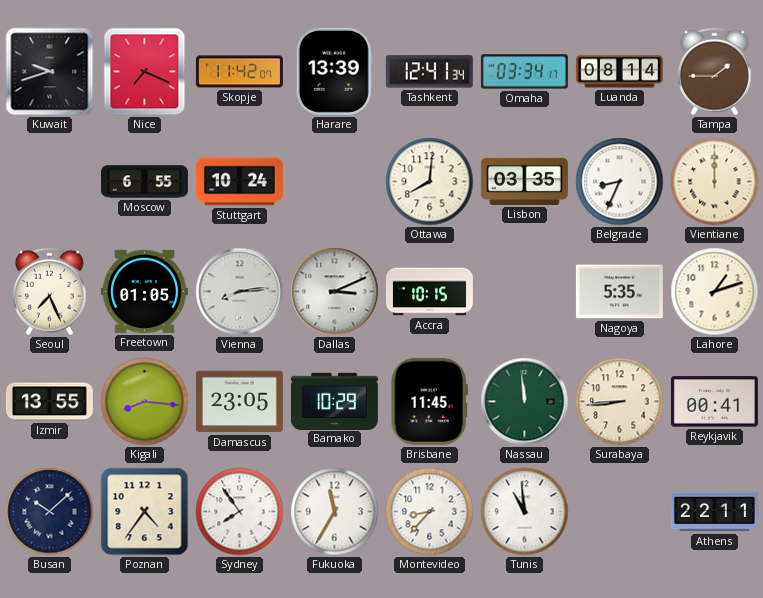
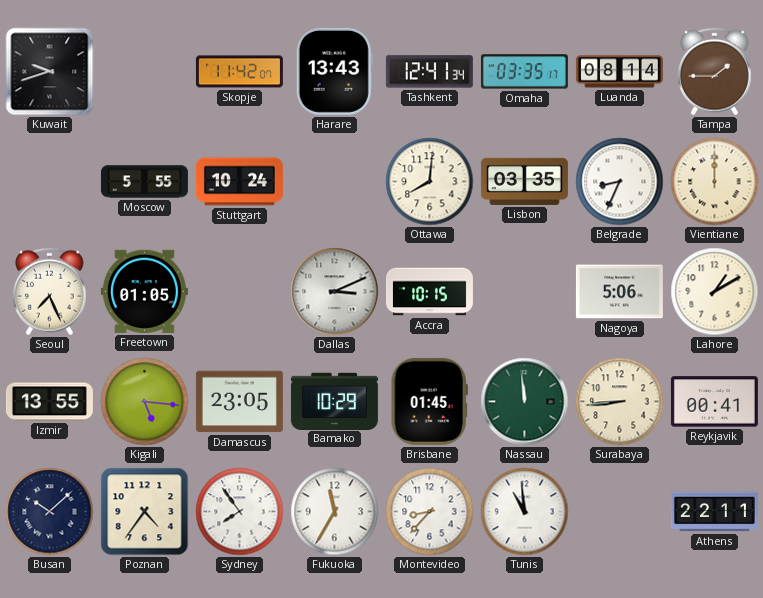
Nice: 7:19 -> none (145, 72)
Harare: 13:39 -> 13:43 (334, 71)
Omaha: 03:34 -> 03:35 (524, 72)
Moscow: 6:55 -> 5:55 (144, 182)
Vienna: 8:14 -> none (240, 292)
Nagoya: 5:35 -> 5:06 (619, 292)
Lahore: 1:12 -> 1:10 (715, 292)
Kigali: 8:16 -> 5:16 (145, 402)
Brisbane: 11:45 -> 01:45 (429, 401)
